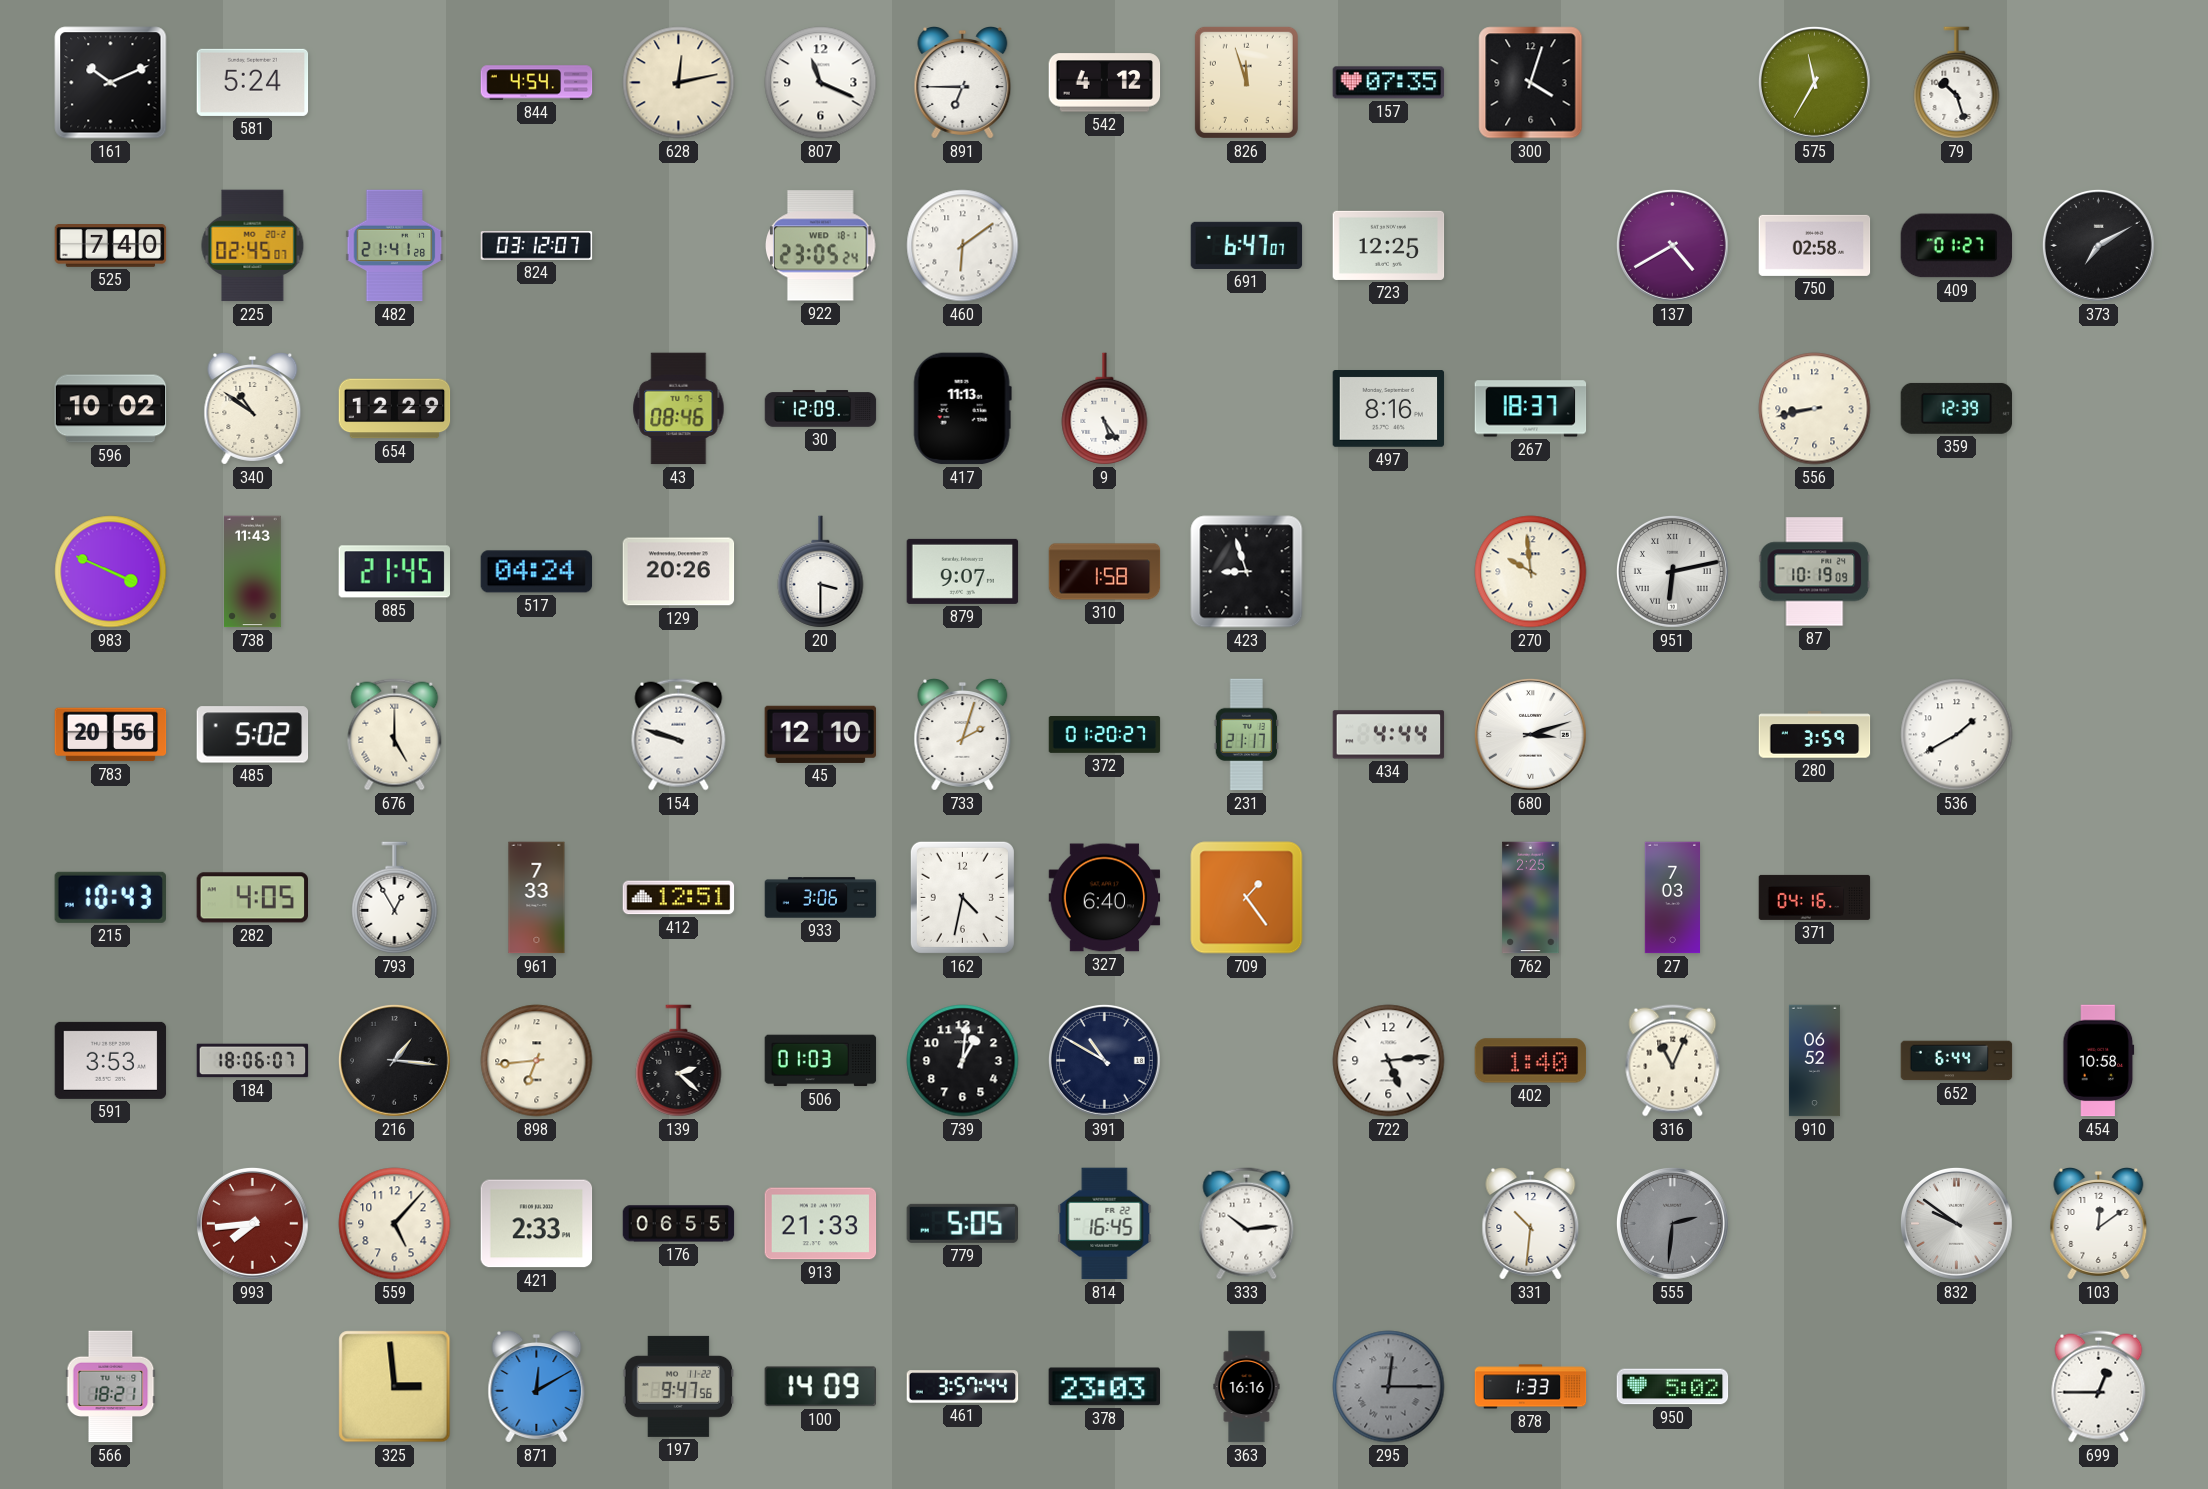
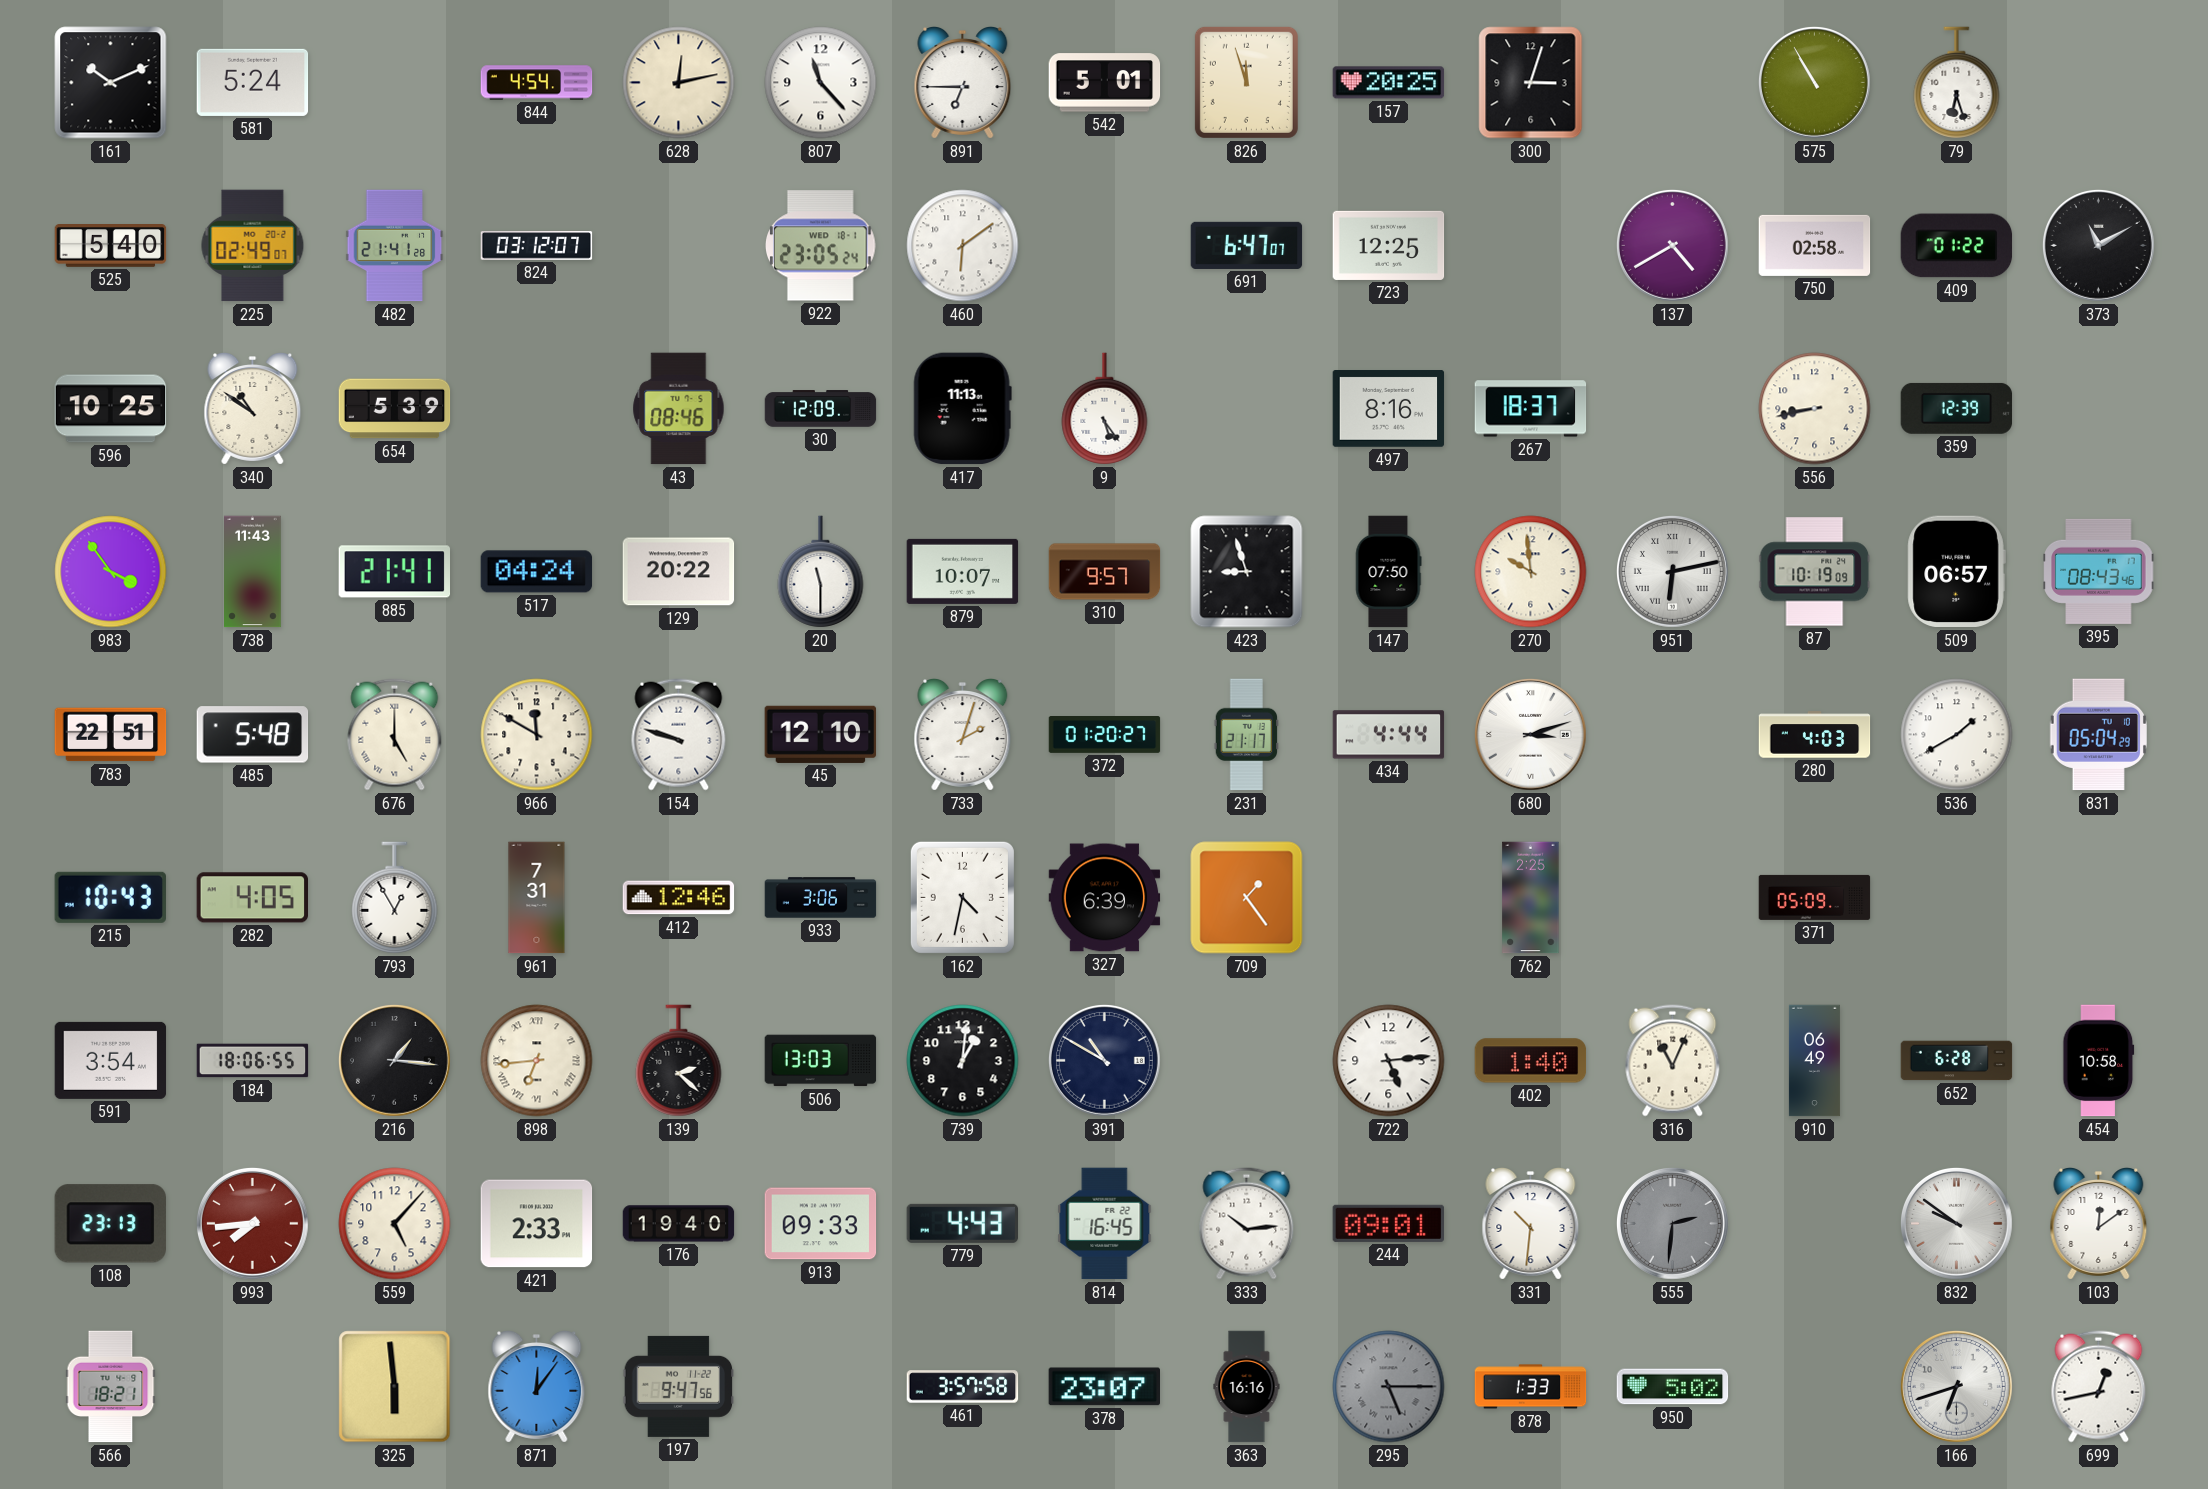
807: 11:19 -> 11:23 (821, 83)
542: 4:12 -> 5:01 (1105, 83)
157: 07:35 -> 20:25 (1389, 83)
300: 4:03 -> 3:03 (1531, 83)
575: 11:35 -> 10:55 (1814, 82)
79: 10:27 -> 6:27 (1957, 83)
525: 7:40 -> 5:40 (111, 246)
225: 02:45 -> 02:49 (253, 246)
409: 01:27 -> 01:22 (1957, 246)
373: 7:10 -> 11:10 (2098, 245)
596: 10:02 -> 10:25 (111, 409)
654: 12:29 -> 5:39 (395, 409)
983: 3:49 -> 3:54 (111, 572)
885: 21:45 -> 21:41 (395, 572)
129: 20:26 -> 20:22 (679, 572)
20: 3:30 -> 11:30 (821, 572)
879: 9:07 -> 10:07 (963, 571)
310: 1:58 -> 9:57 (1105, 572)
147: none -> 07:50 (1388, 572)
509: none -> 06:57 (1956, 572)
395: none -> 08:43 (2099, 571)
783: 20:56 -> 22:51 (111, 735)
485: 5:02 -> 5:48 (253, 735)
966: none -> 11:50 (537, 735)
280: 3:59 -> 4:03 (1815, 735)
831: none -> 05:04 (2098, 735)
961: 7:33 -> 7:31 (537, 898)
412: 12:51 -> 12:46 (679, 898)
327: 6:40 -> 6:39 (1105, 898)
27: 7:03 -> none (1673, 898)
371: 04:16 -> 05:09 (1815, 897)
591: 3:53 -> 3:54 (111, 1060)
184: 18:06:07 -> 18:06:55 (253, 1061)
898 numerals: Arabic -> Roman (537, 1061)
506: 01:03 -> 13:03 (821, 1061)
910: 06:52 -> 06:49 (1814, 1061)
652: 6:44 -> 6:28 (1957, 1061)
108: none -> 23:13 (110, 1224)
176: 06:55 -> 19:40 (679, 1224)
913: 21:33 -> 09:33 (821, 1224)
779: 5:05 -> 4:43 (962, 1223)
244: none -> 09:01 (1389, 1223)
325: 2:59 -> 5:59 (395, 1387)
871: 12:10 -> 12:06 (537, 1387)
100: 14:09 -> none (820, 1387)
461: 3:57:44 -> 3:57:58 (963, 1387)
378: 23:03 -> 23:07 (1104, 1387)
295: 12:15 -> 5:15 (1389, 1387)
166: none -> 6:42 (1956, 1386)
699: 12:45 -> 12:43 (2099, 1387)
